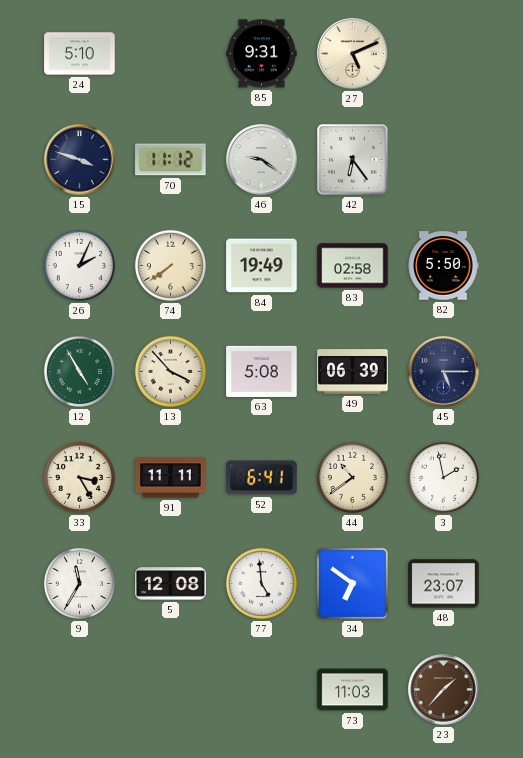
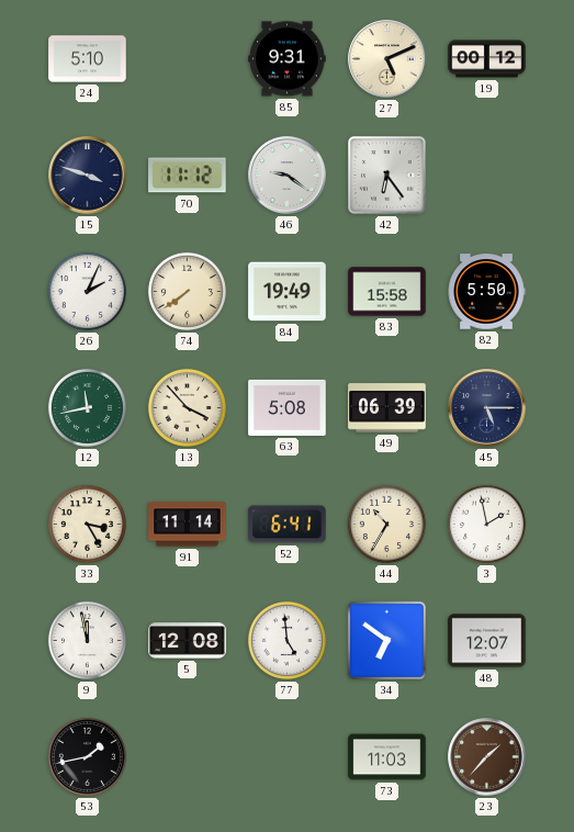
19: none -> 00:12 (487, 59)
83: 02:58 -> 15:58 (387, 292)
12: 4:55 -> 11:43 (87, 407)
91: 11:11 -> 11:14 (188, 525)
44: 10:39 -> 10:35 (386, 524)
9: 11:35 -> 11:58 (87, 640)
48: 23:07 -> 12:07 (487, 641)
53: none -> 1:43 (87, 756)
